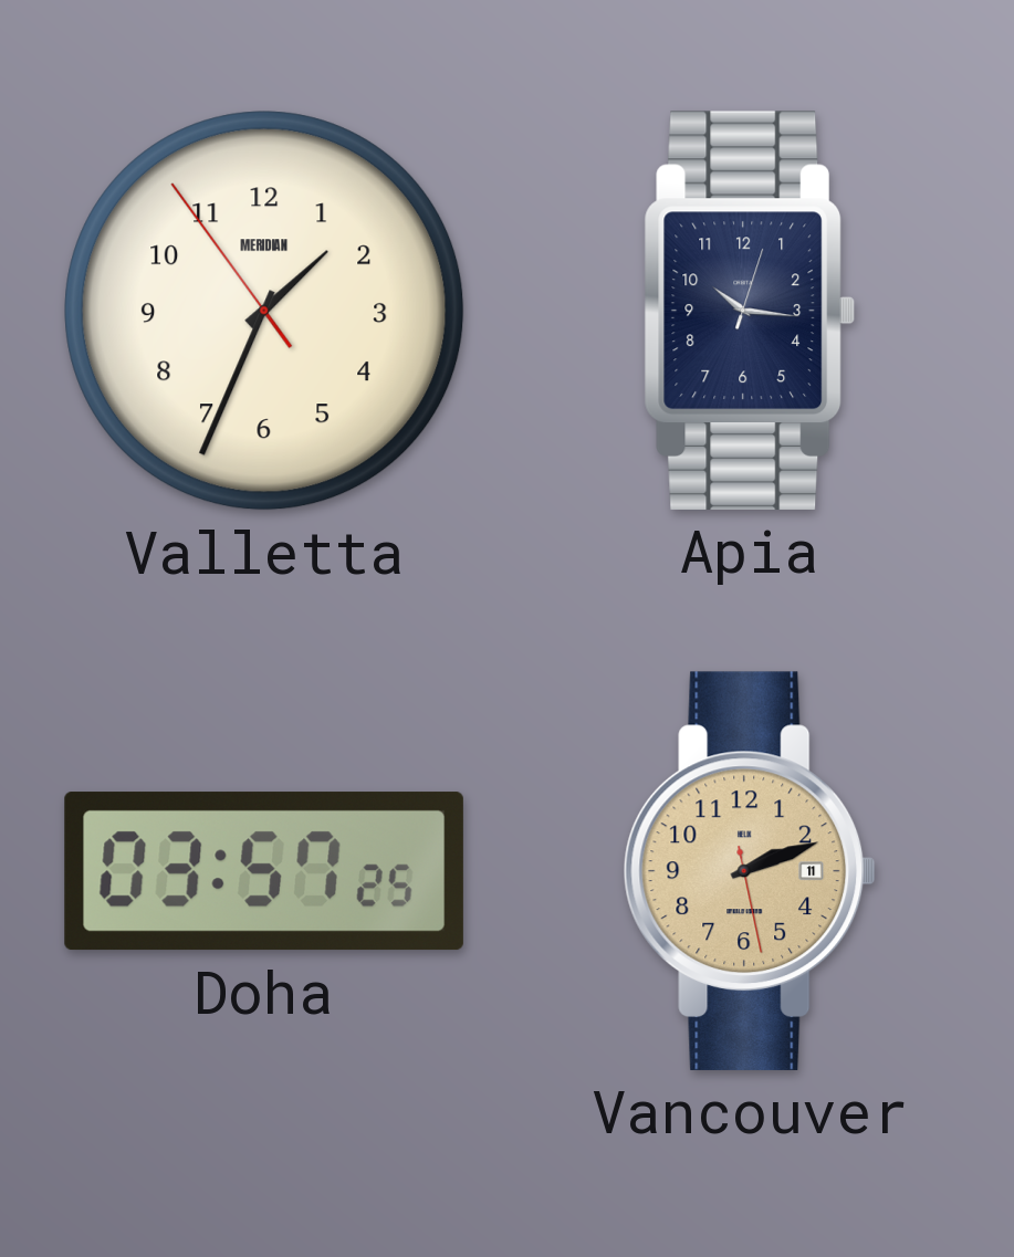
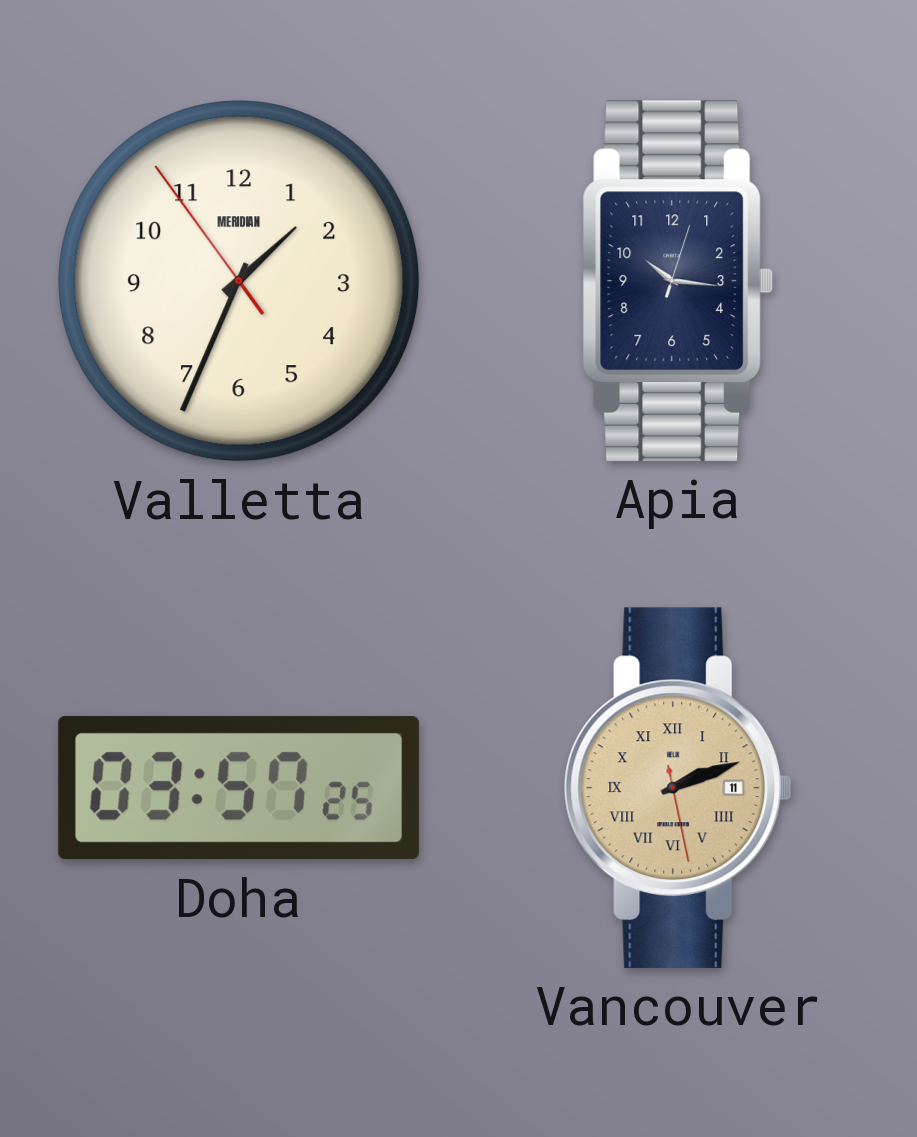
Vancouver numerals: Arabic -> Roman (678, 788)
